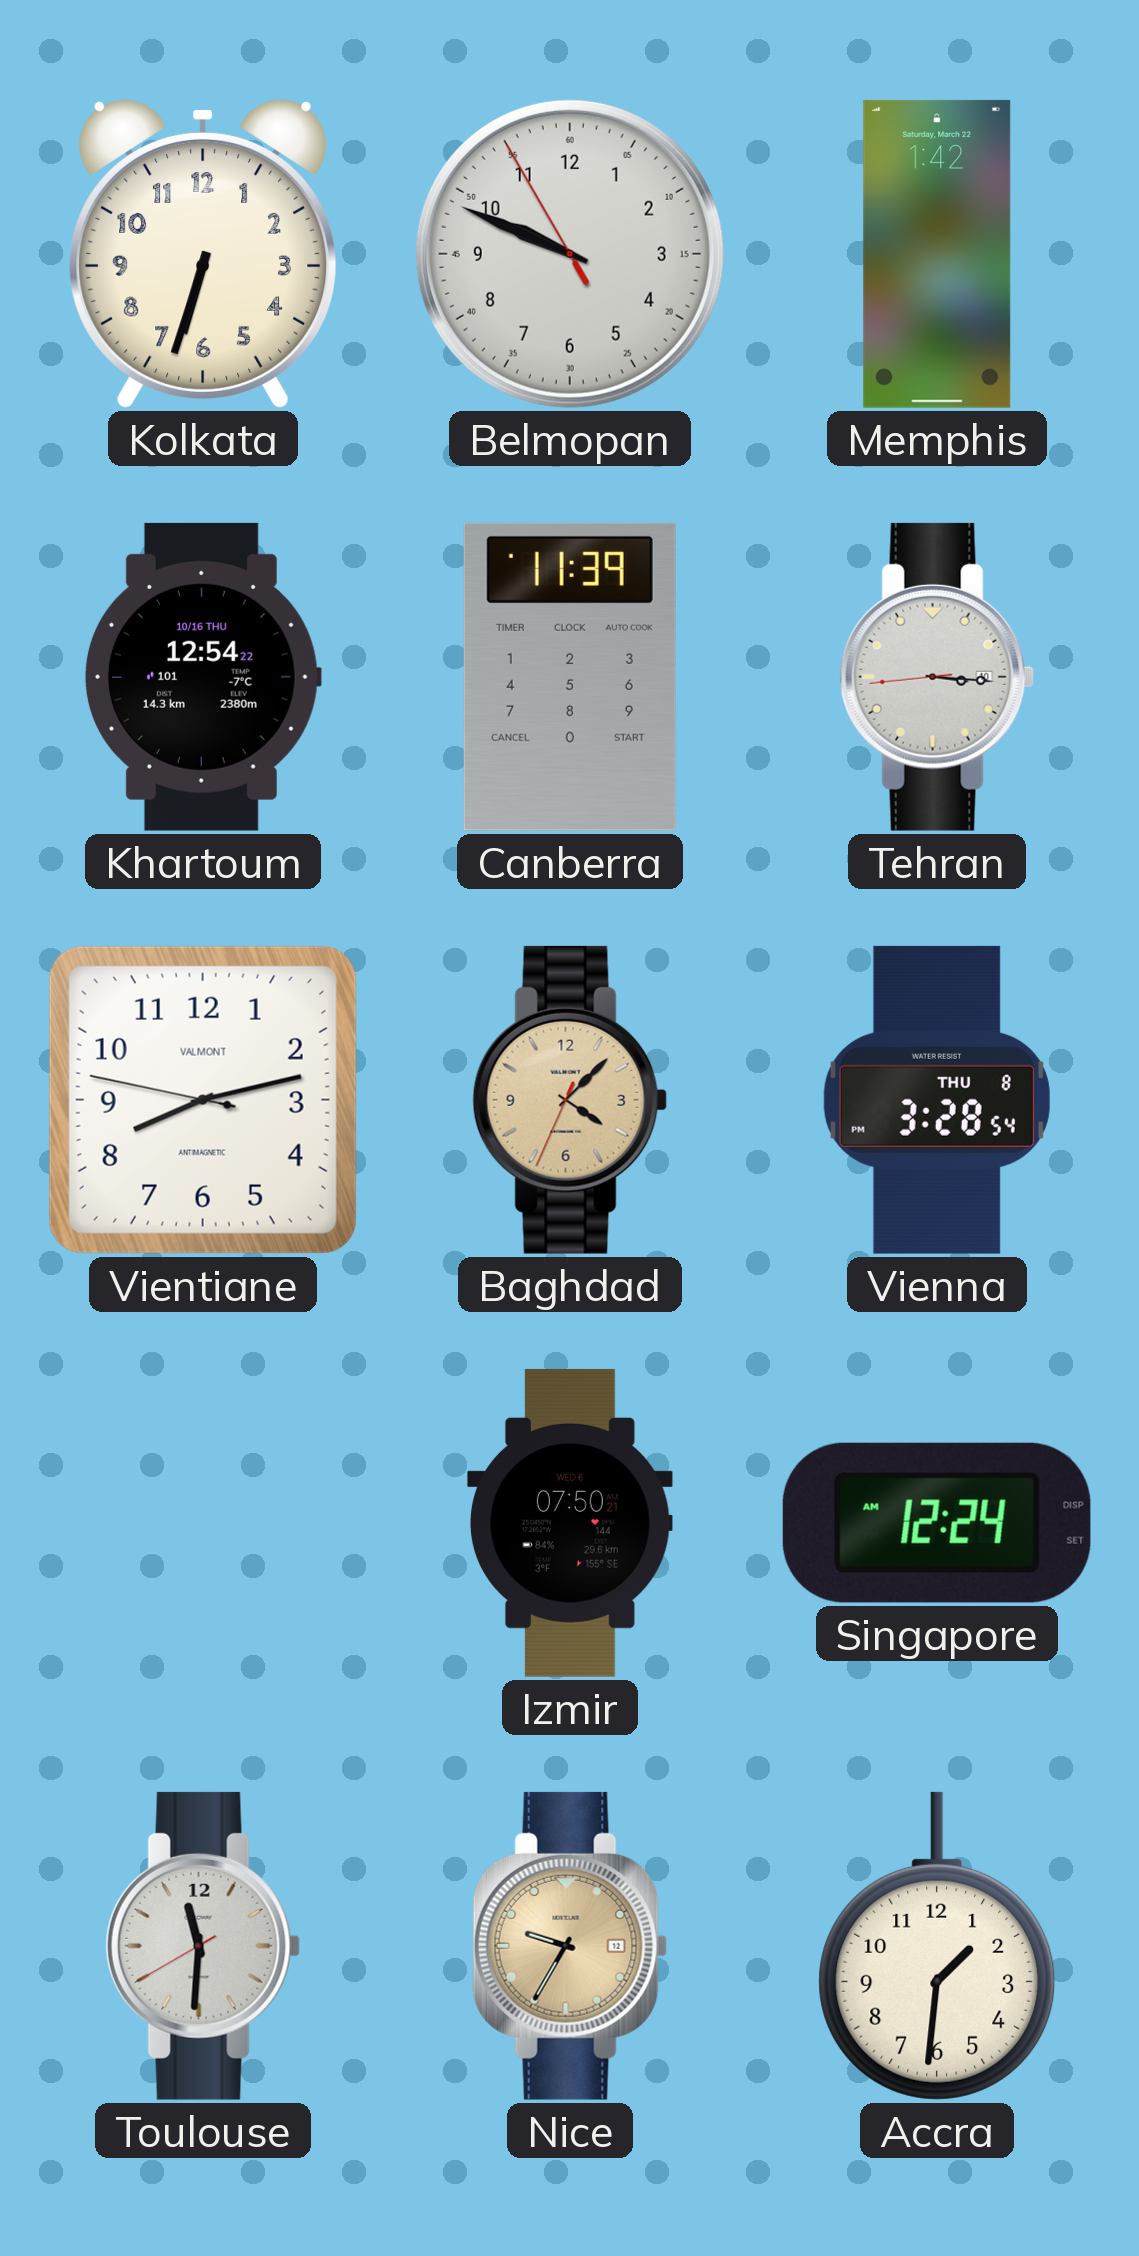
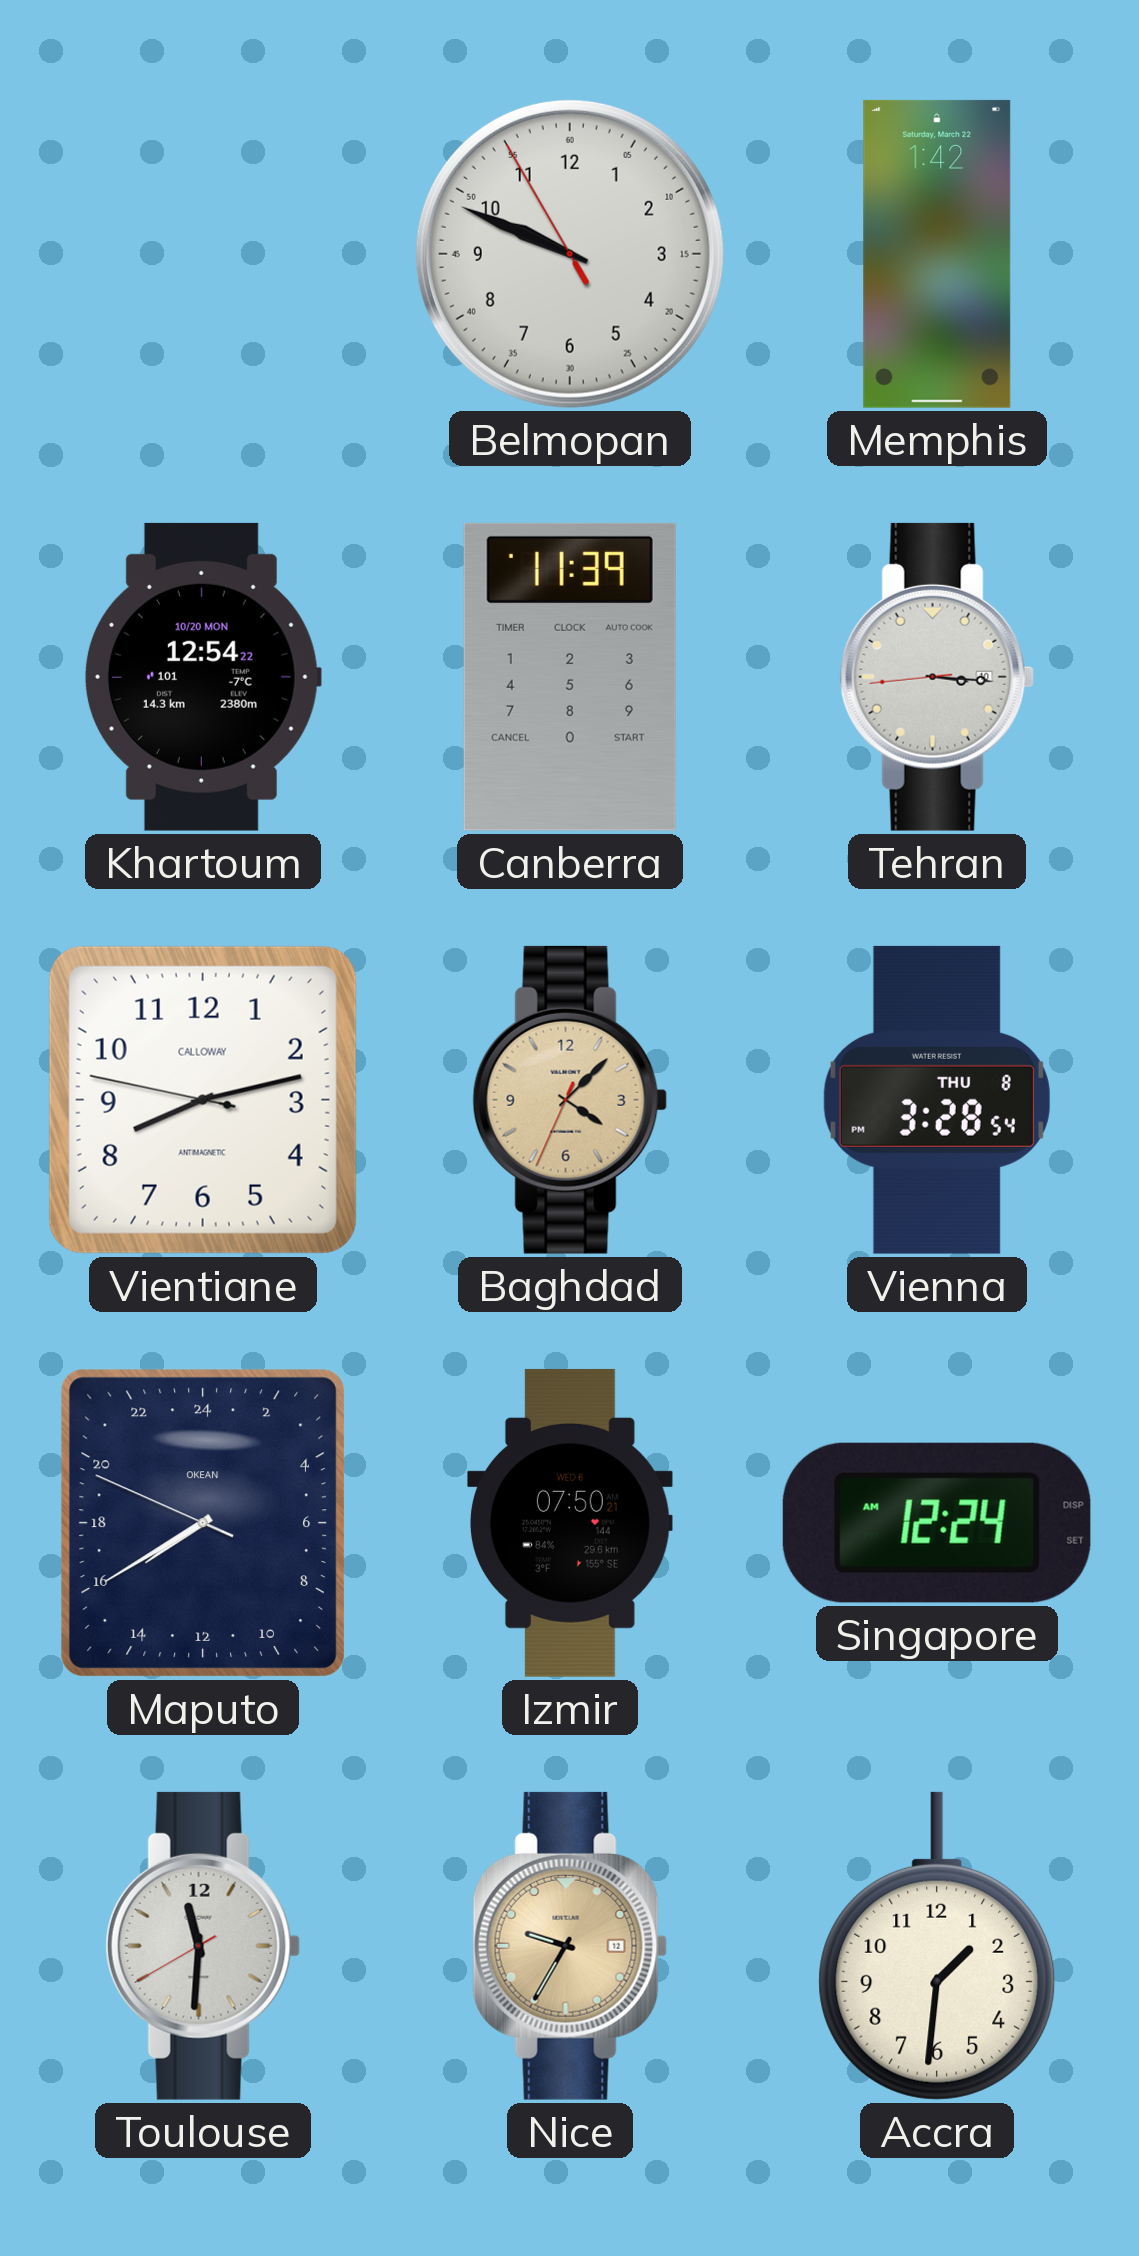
Kolkata: 6:33 -> none (203, 253)
Khartoum date: 10/16 THU -> 10/20 MON (202, 677)
Vientiane brand: VALMONT -> CALLOWAY (203, 1100)
Maputo: none -> 15:39 (203, 1523)
